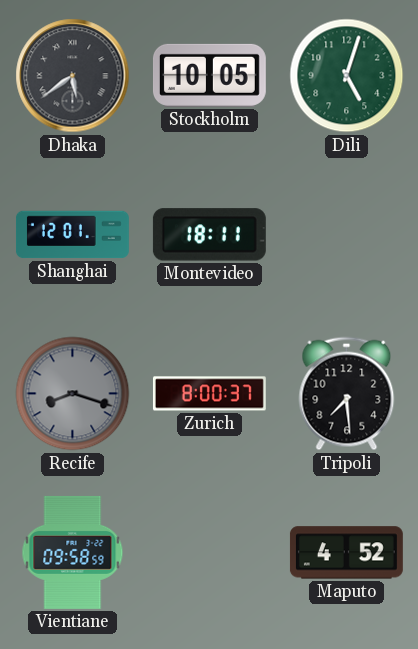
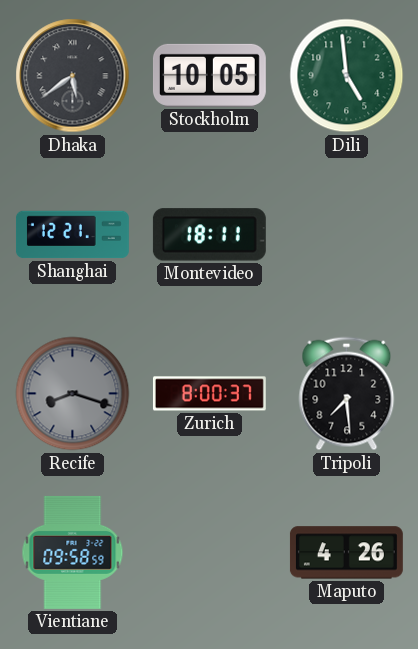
Dili: 5:03 -> 4:59 (347, 76)
Shanghai: 12:01 -> 12:21 (72, 235)
Maputo: 4:52 -> 4:26 (346, 553)
